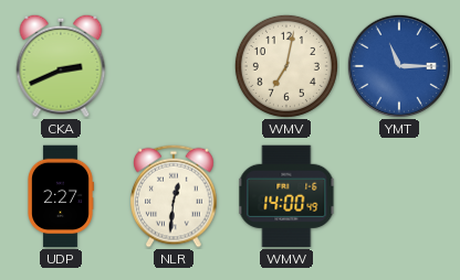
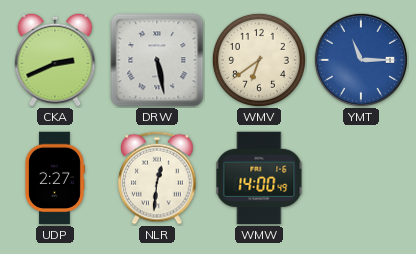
DRW: none -> 5:28 (157, 60)
WMV: 7:02 -> 6:39 (259, 60)
